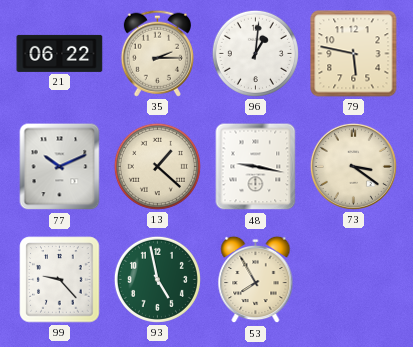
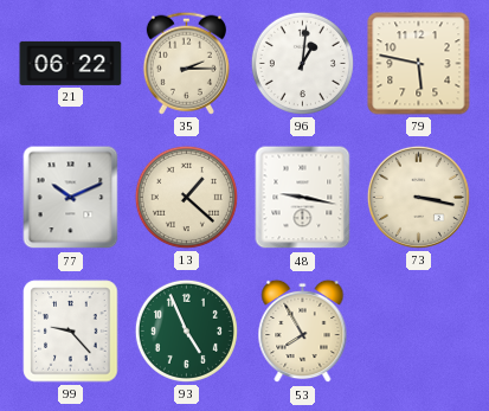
73: 3:21 -> 3:17 (418, 197)
93: 4:58 -> 4:56 (186, 330)
